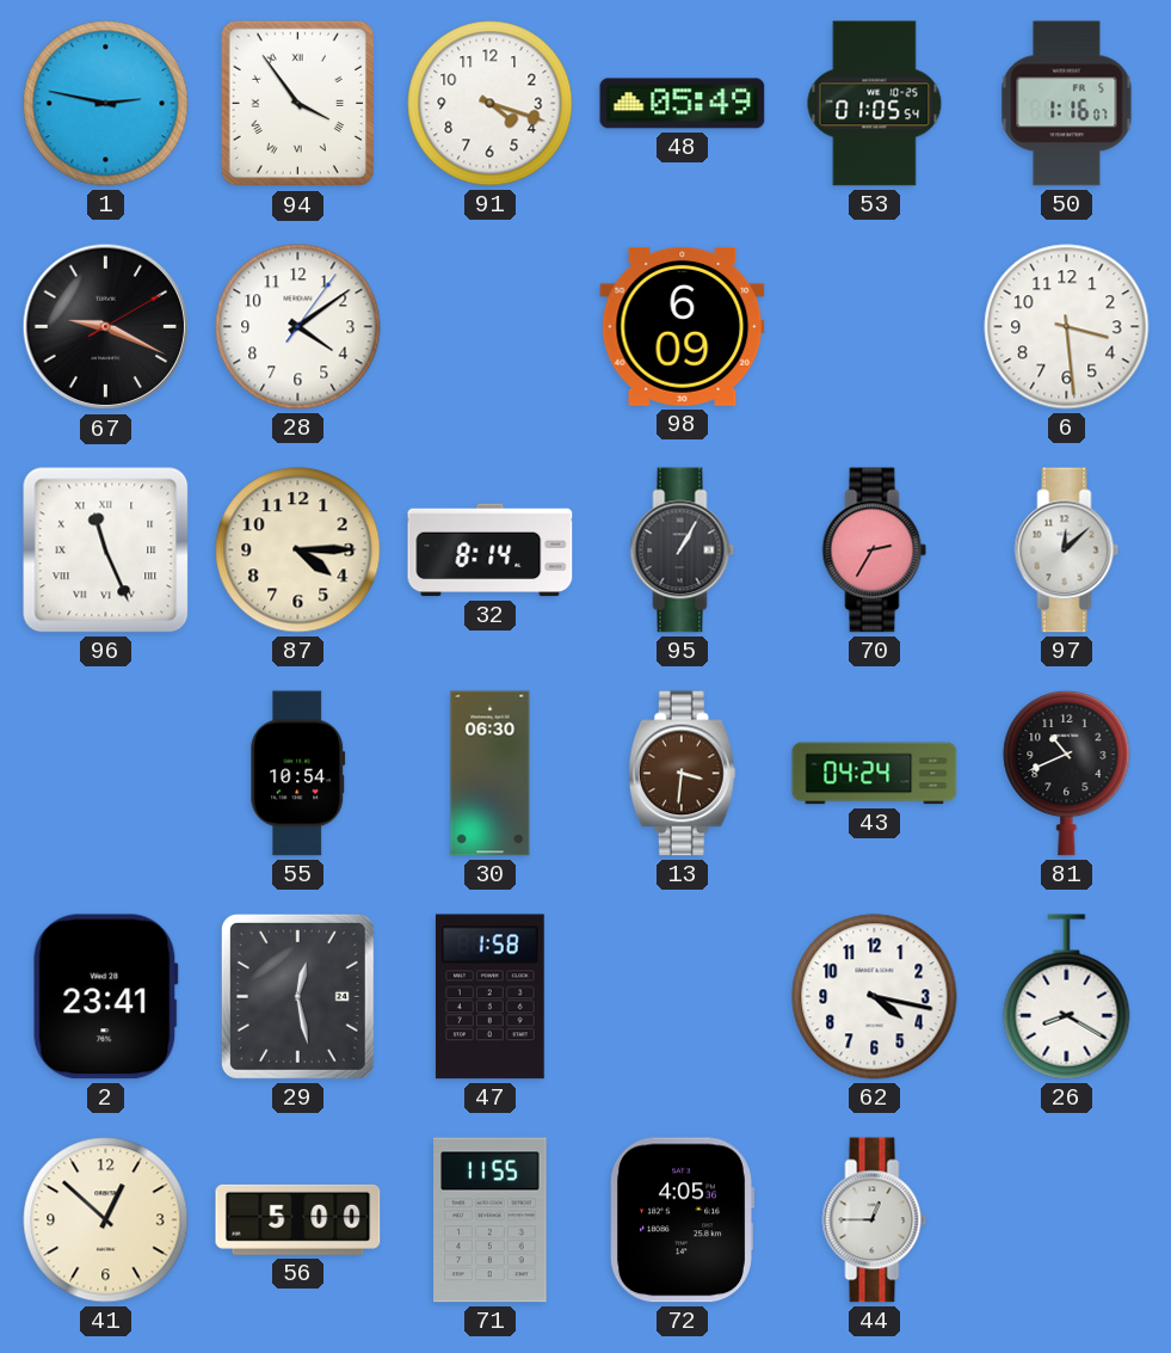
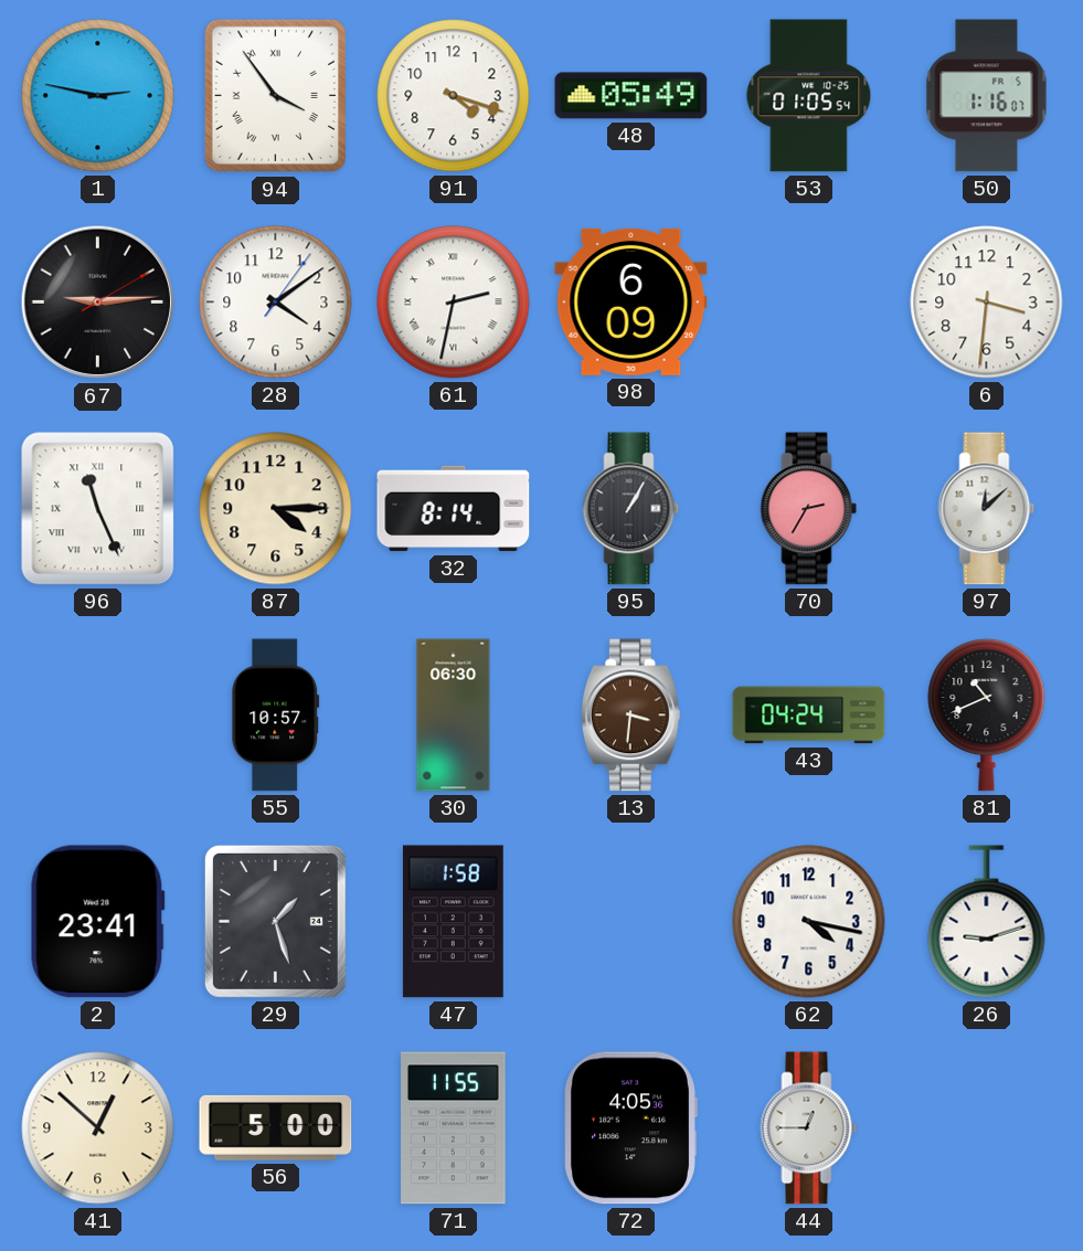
67: 9:19 -> 9:14 (98, 303)
61: none -> 2:32 (454, 303)
6: 3:29 -> 3:31 (987, 303)
55: 10:54 -> 10:57 (276, 715)
29: 12:28 -> 1:27 (275, 921)
26: 8:20 -> 9:12 (987, 922)
